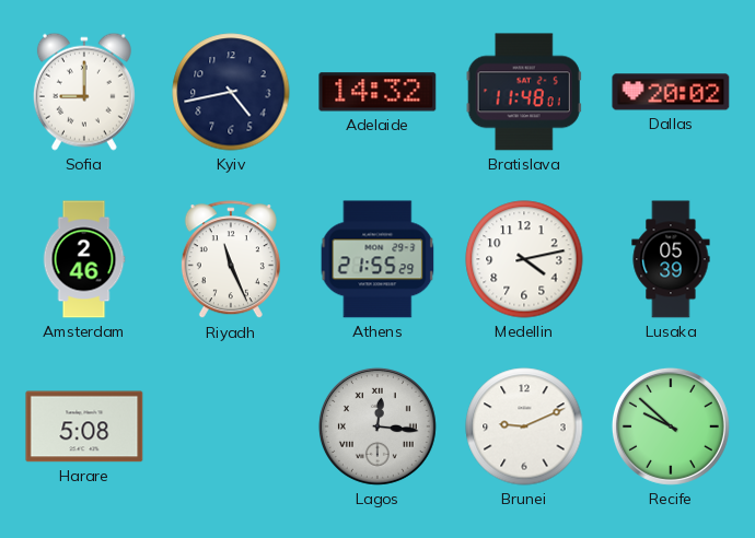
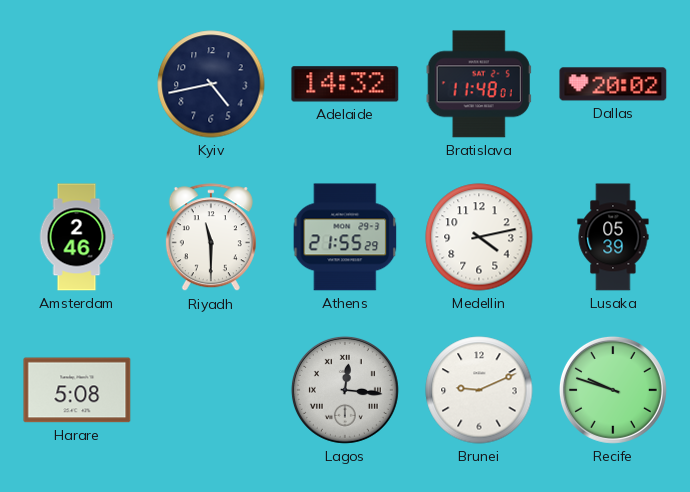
Sofia: 9:00 -> none (84, 92)
Riyadh: 11:26 -> 11:30 (211, 238)
Recife: 9:52 -> 9:48 (613, 390)
